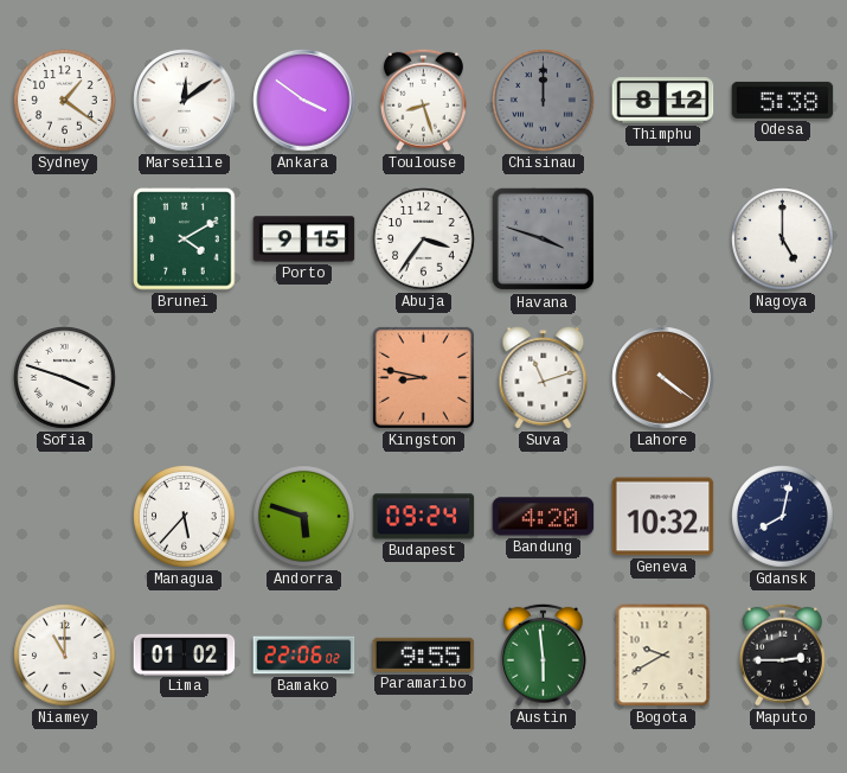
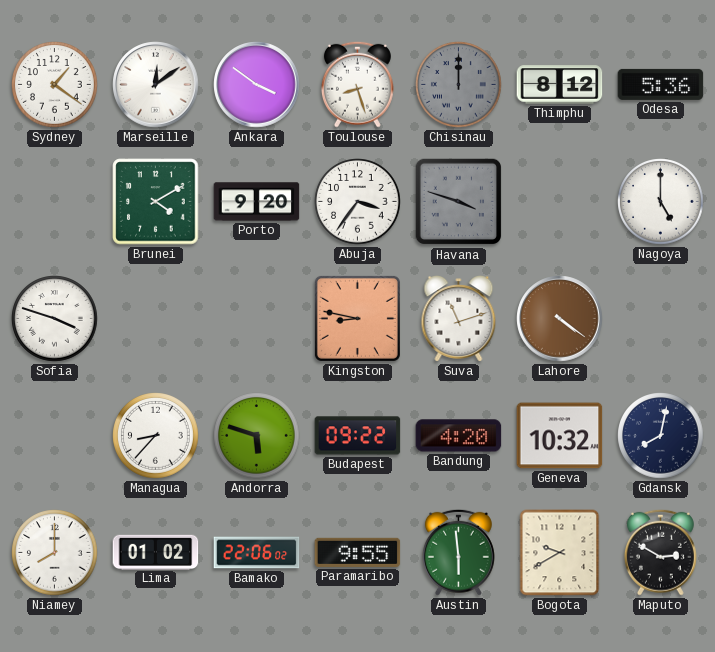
Odesa: 5:38 -> 5:36 (661, 84)
Porto: 9:15 -> 9:20 (257, 202)
Managua: 5:37 -> 8:37 (156, 436)
Budapest: 09:24 -> 09:22 (358, 436)
Niamey: 11:00 -> 8:00 (55, 553)
Maputo: 2:45 -> 2:50 (660, 552)
